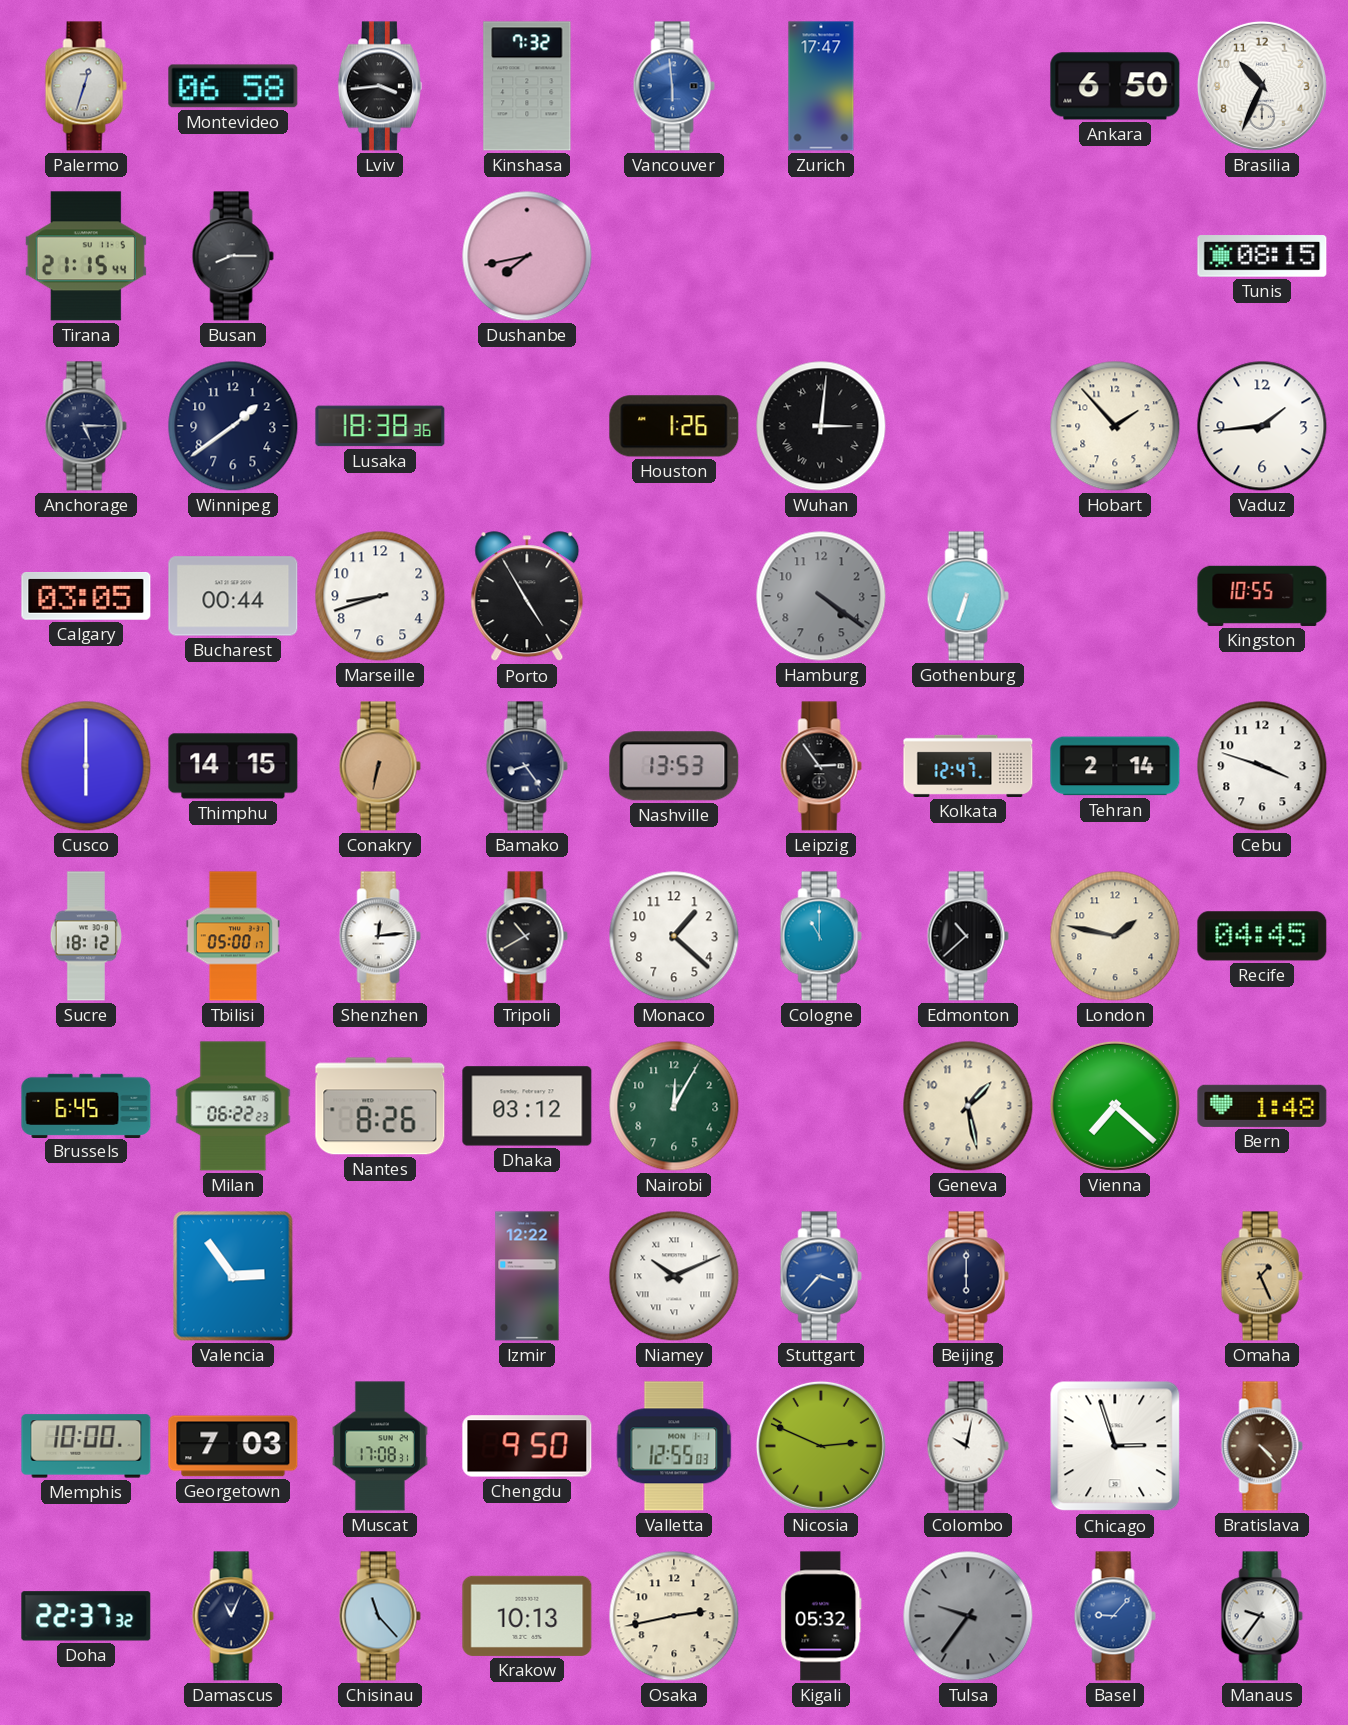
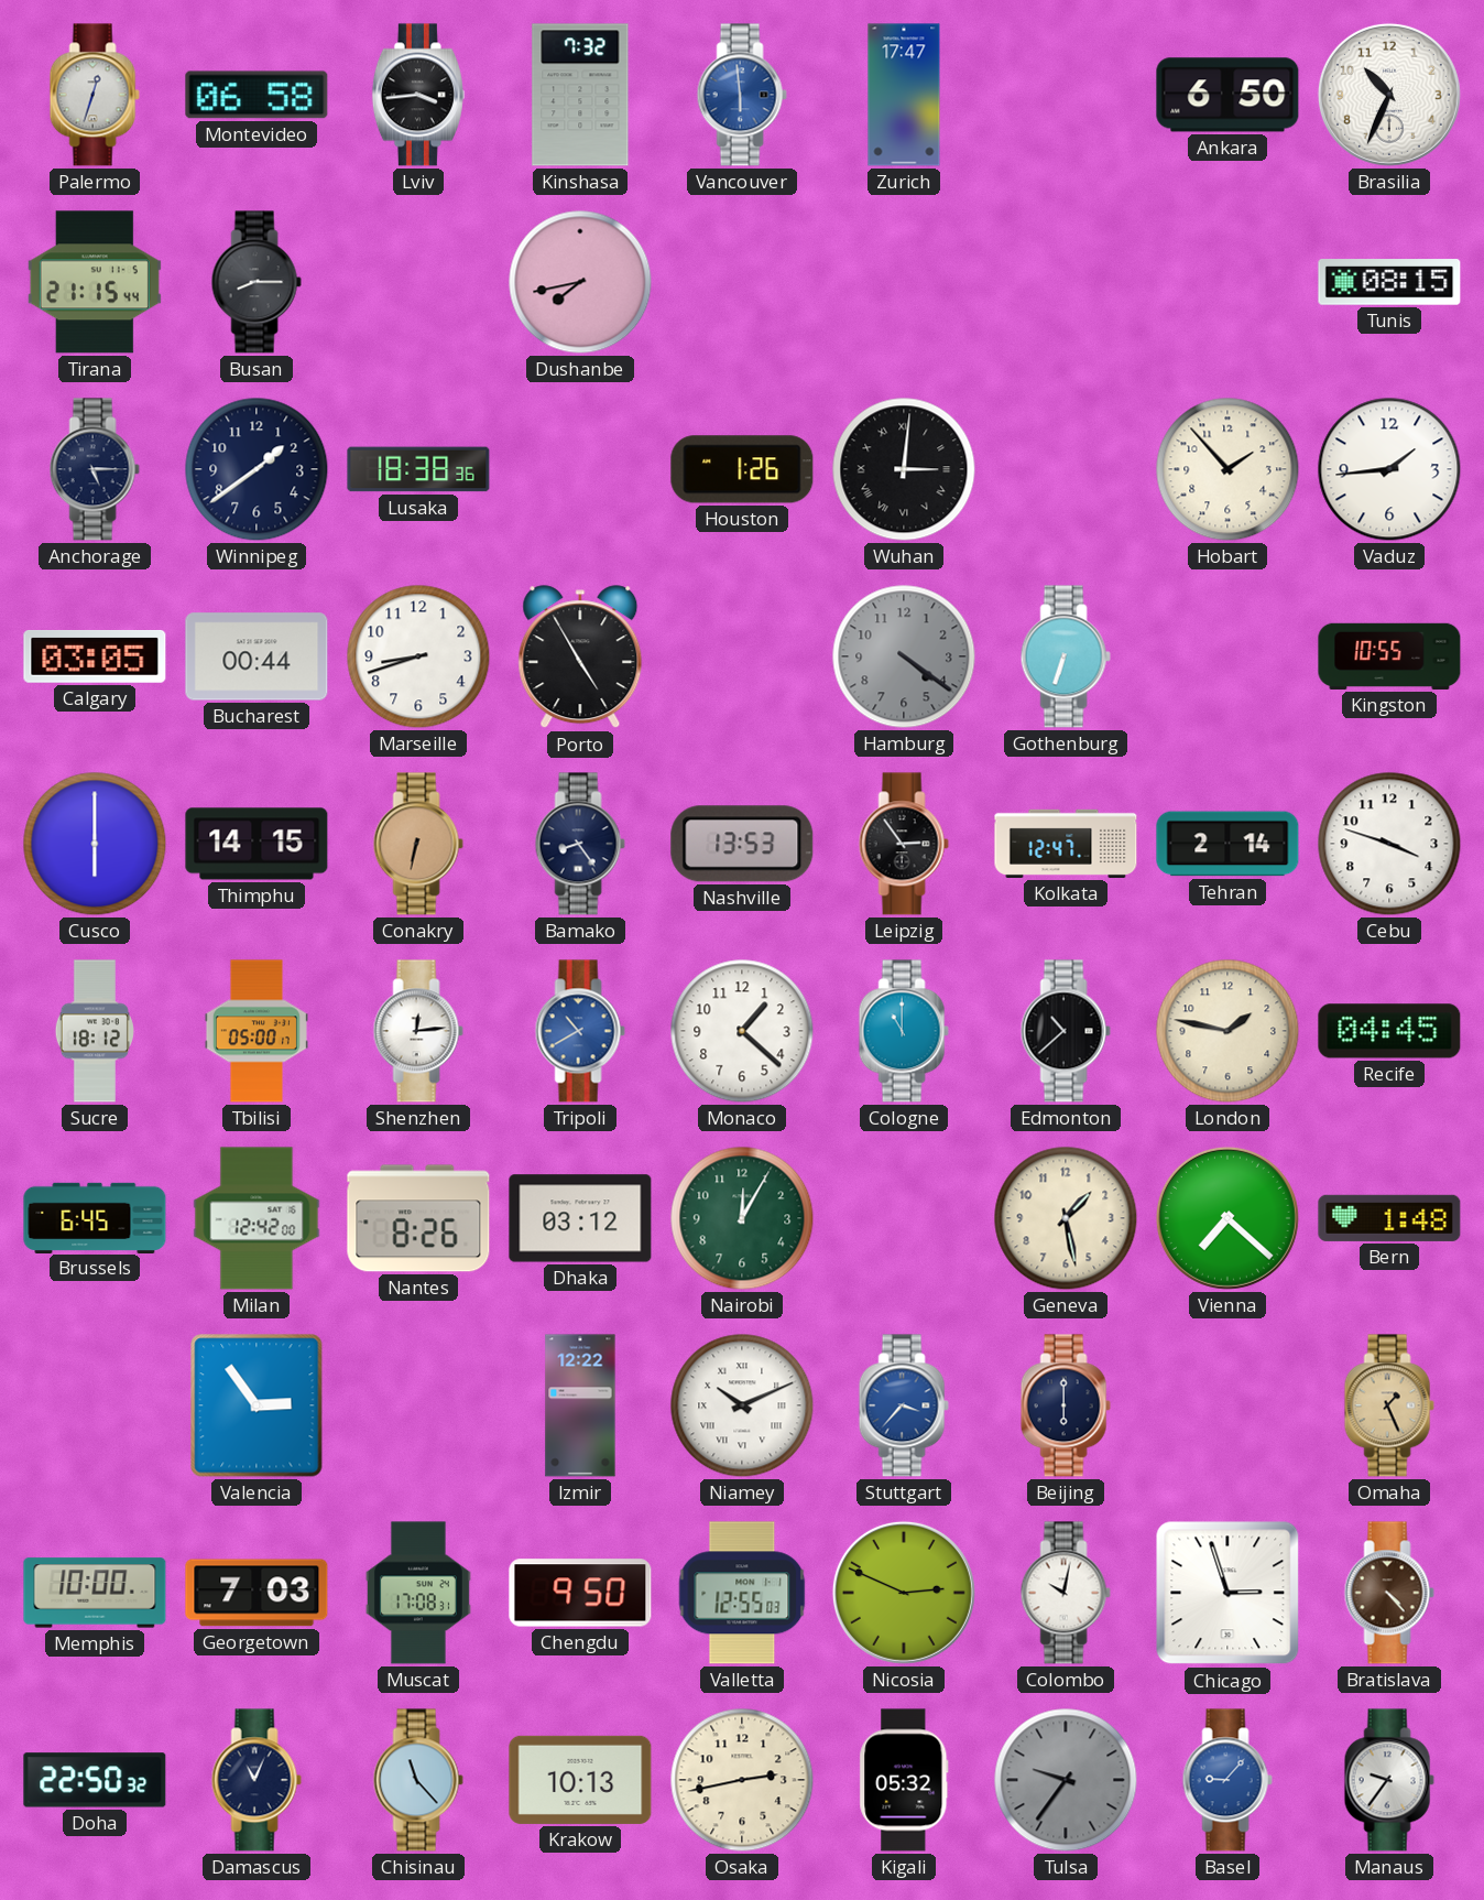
Tripoli dial: black -> blue (580, 1031)
Milan: 06:22 -> 12:42 (257, 1218)
Doha: 22:37 -> 22:50 (95, 1780)
